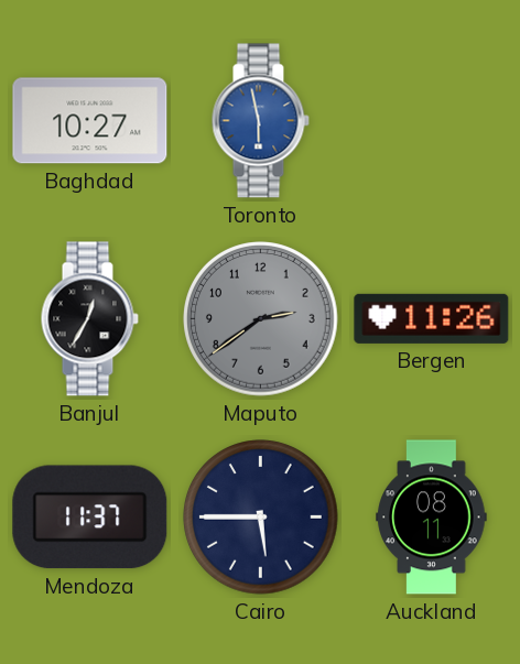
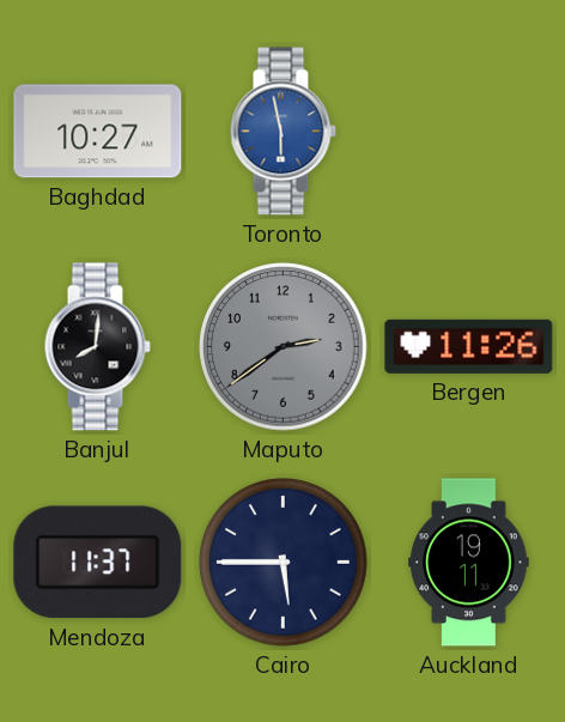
Banjul: 12:35 -> 8:01 (97, 347)
Auckland: 08:11 -> 19:11 (469, 563)
